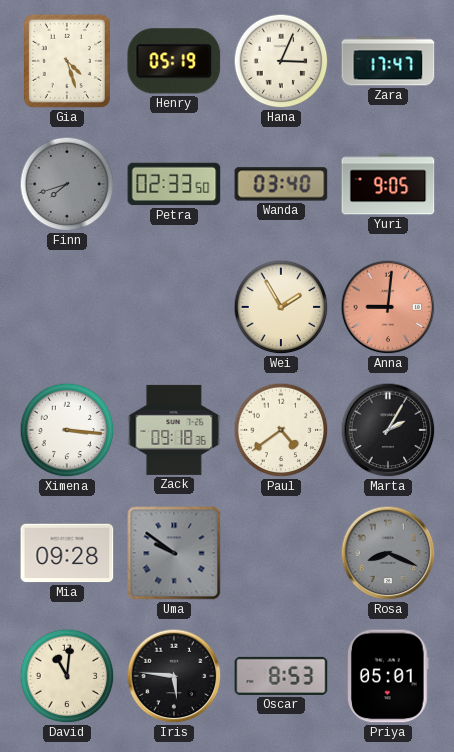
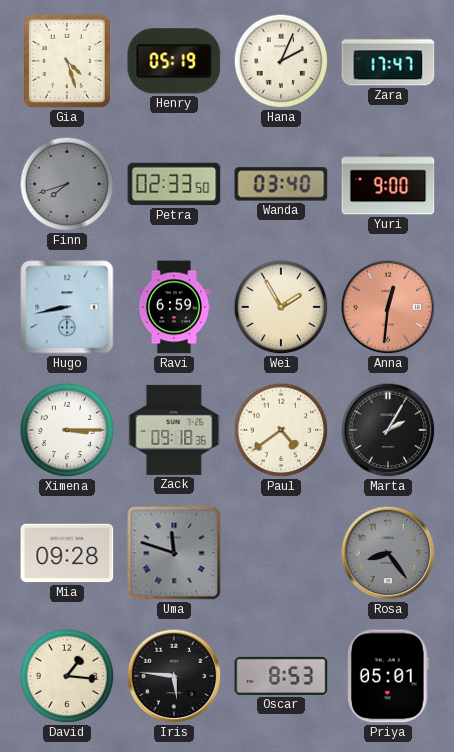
Hana: 3:04 -> 2:04 (281, 61)
Yuri: 9:05 -> 9:00 (388, 184)
Hugo: none -> 8:43 (67, 307)
Ravi: none -> 6:59 (174, 307)
Anna: 9:01 -> 12:31 (388, 307)
Ximena: 3:16 -> 3:15 (67, 430)
Uma: 9:51 -> 11:48 (174, 553)
Rosa: 8:19 -> 8:24 (388, 553)
David: 11:01 -> 1:16 (67, 676)
